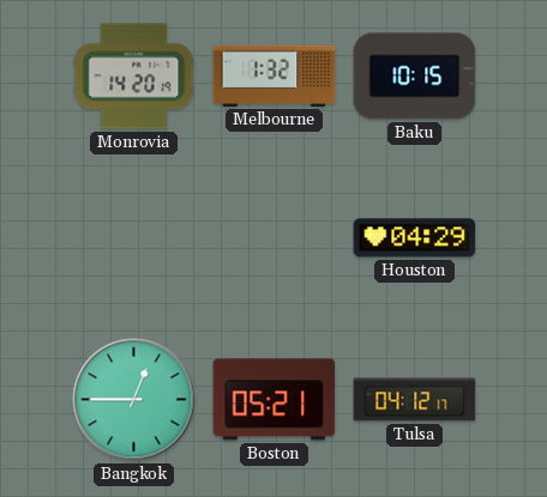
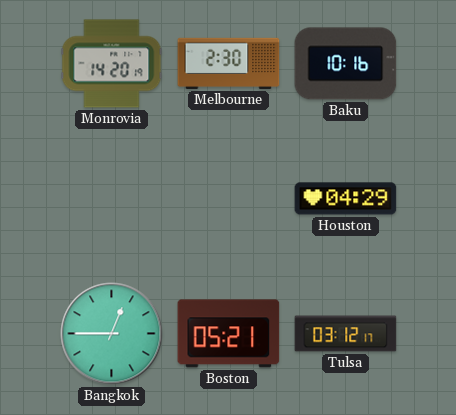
Melbourne: 1:32 -> 2:30 (229, 63)
Baku: 10:15 -> 10:16 (346, 64)
Tulsa: 04:12 -> 03:12 (346, 334)
